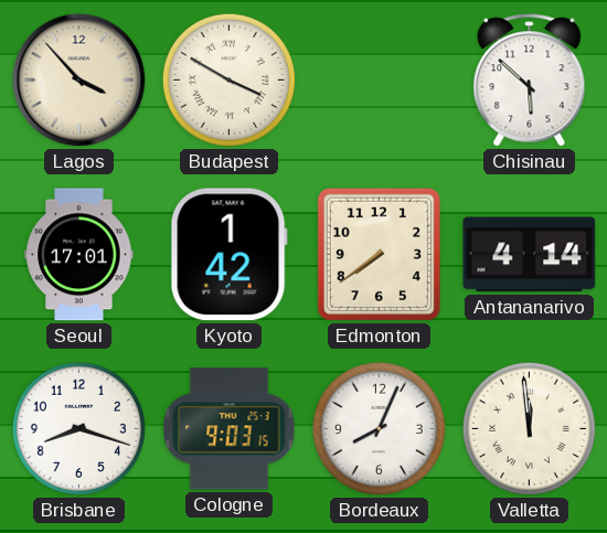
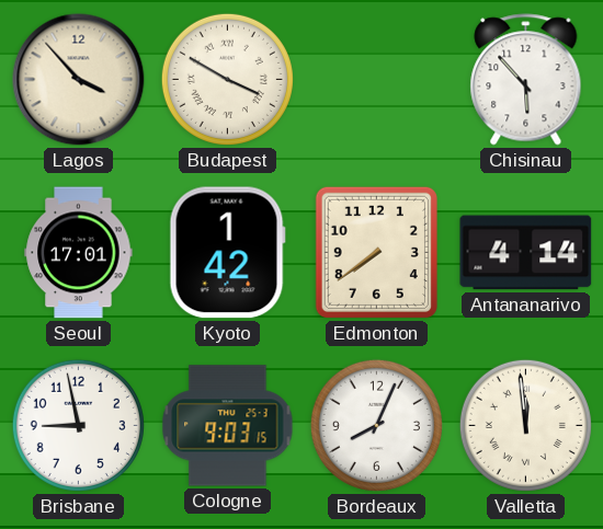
Chisinau: 5:52 -> 5:53 (526, 80)
Brisbane: 8:18 -> 8:58 (78, 425)
